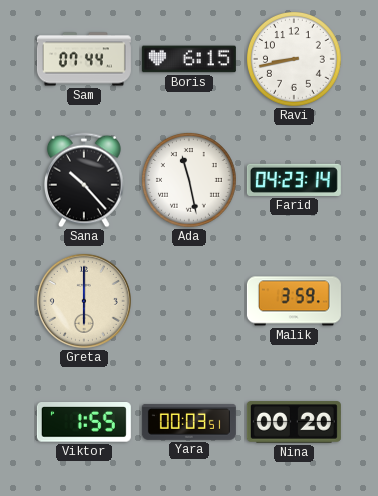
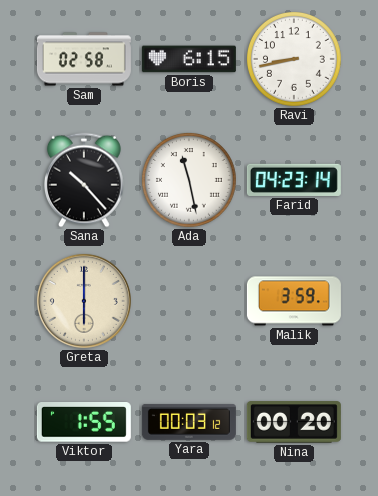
Sam: 07:44 -> 02:58 (84, 59)
Yara: 00:03:51 -> 00:03:12 (189, 422)
